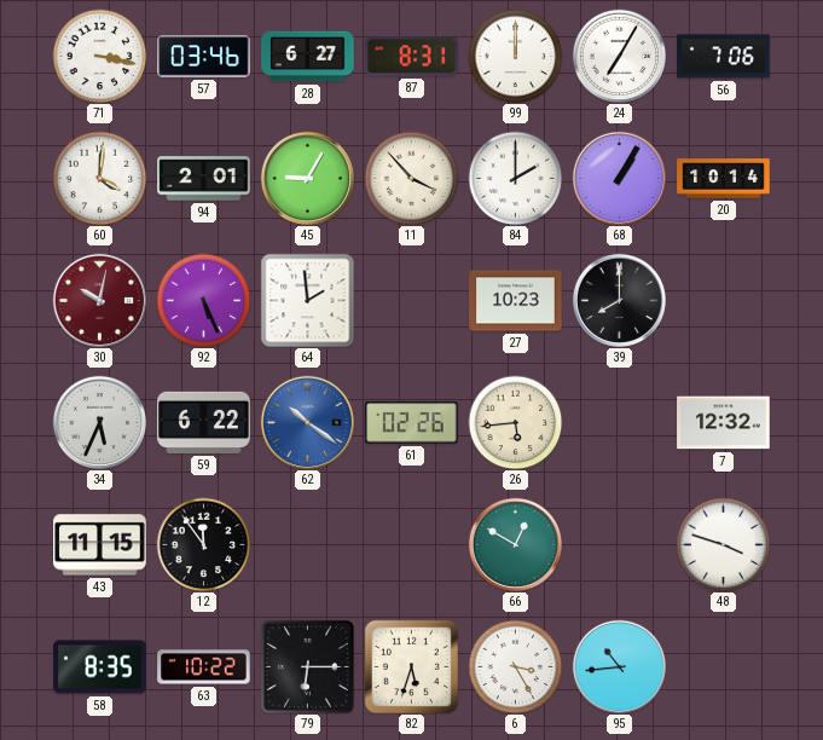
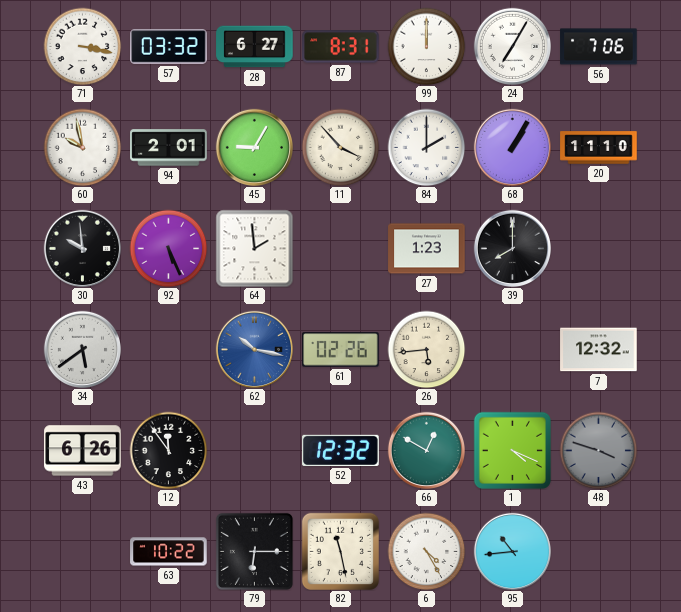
57: 03:46 -> 03:32 (169, 47)
60: 4:01 -> 9:58 (82, 147)
20: 10:14 -> 11:10 (599, 148)
30: 10:02 -> 9:59 (82, 248)
30 dial: burgundy -> black (82, 248)
27: 10:23 -> 1:23 (427, 249)
34: 5:34 -> 5:39 (82, 349)
59: 6:22 -> none (204, 422)
62: 10:21 -> 10:17 (254, 349)
43: 11:15 -> 6:26 (83, 451)
52: none -> 12:32 (341, 450)
1: none -> 4:19 (512, 450)
48 dial: white -> grey (598, 450)
58: 8:35 -> none (100, 667)
82: 5:33 -> 11:28 (340, 551)
6: 3:25 -> 4:25 (426, 551)
